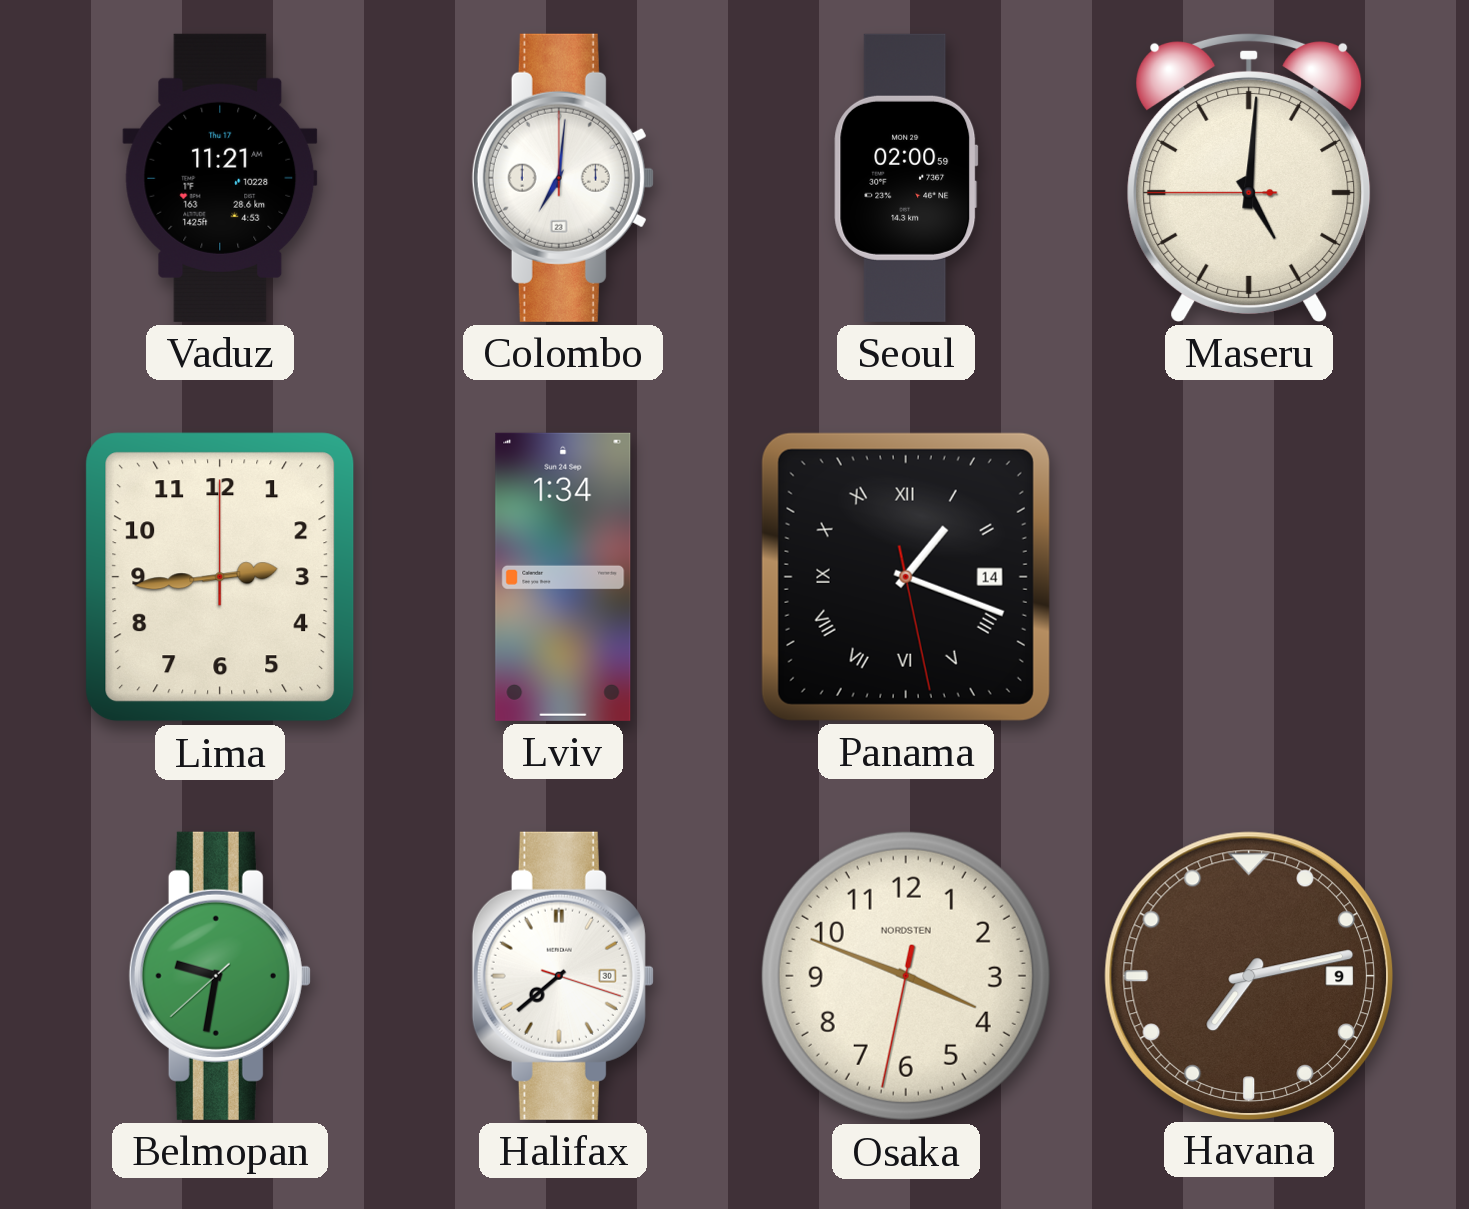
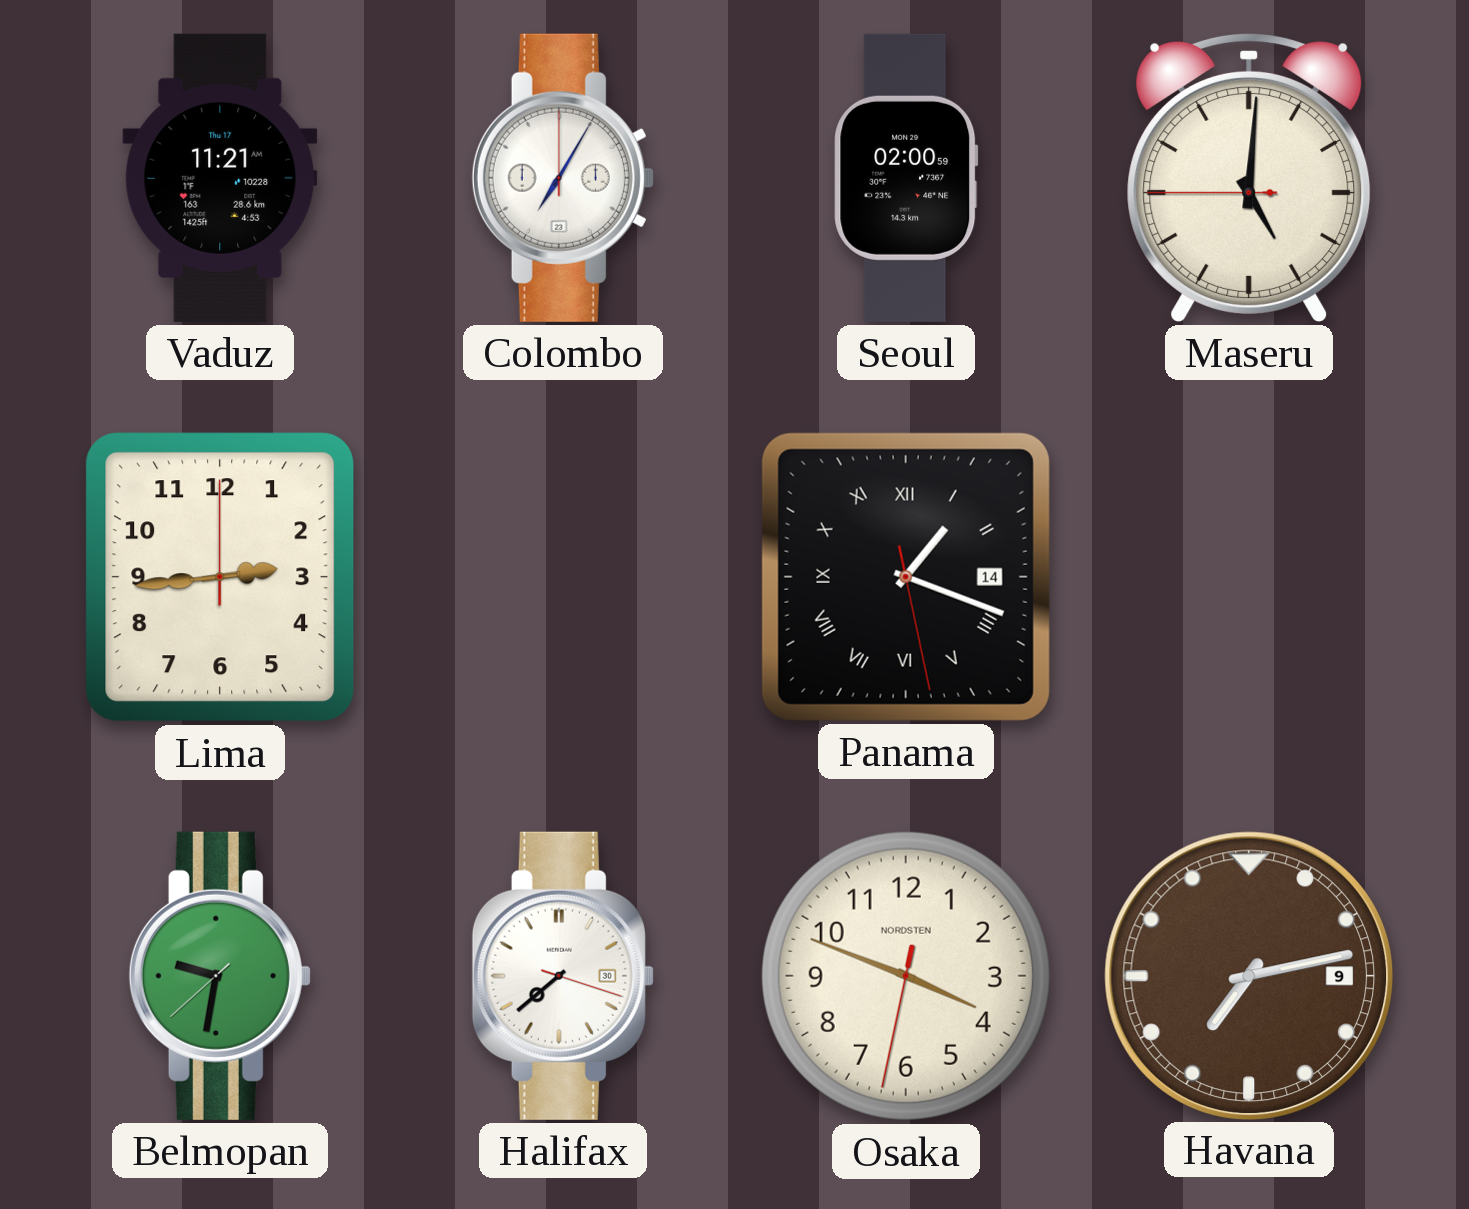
Colombo: 7:01 -> 7:05 (563, 178)
Lviv: 1:34 -> none (563, 577)
